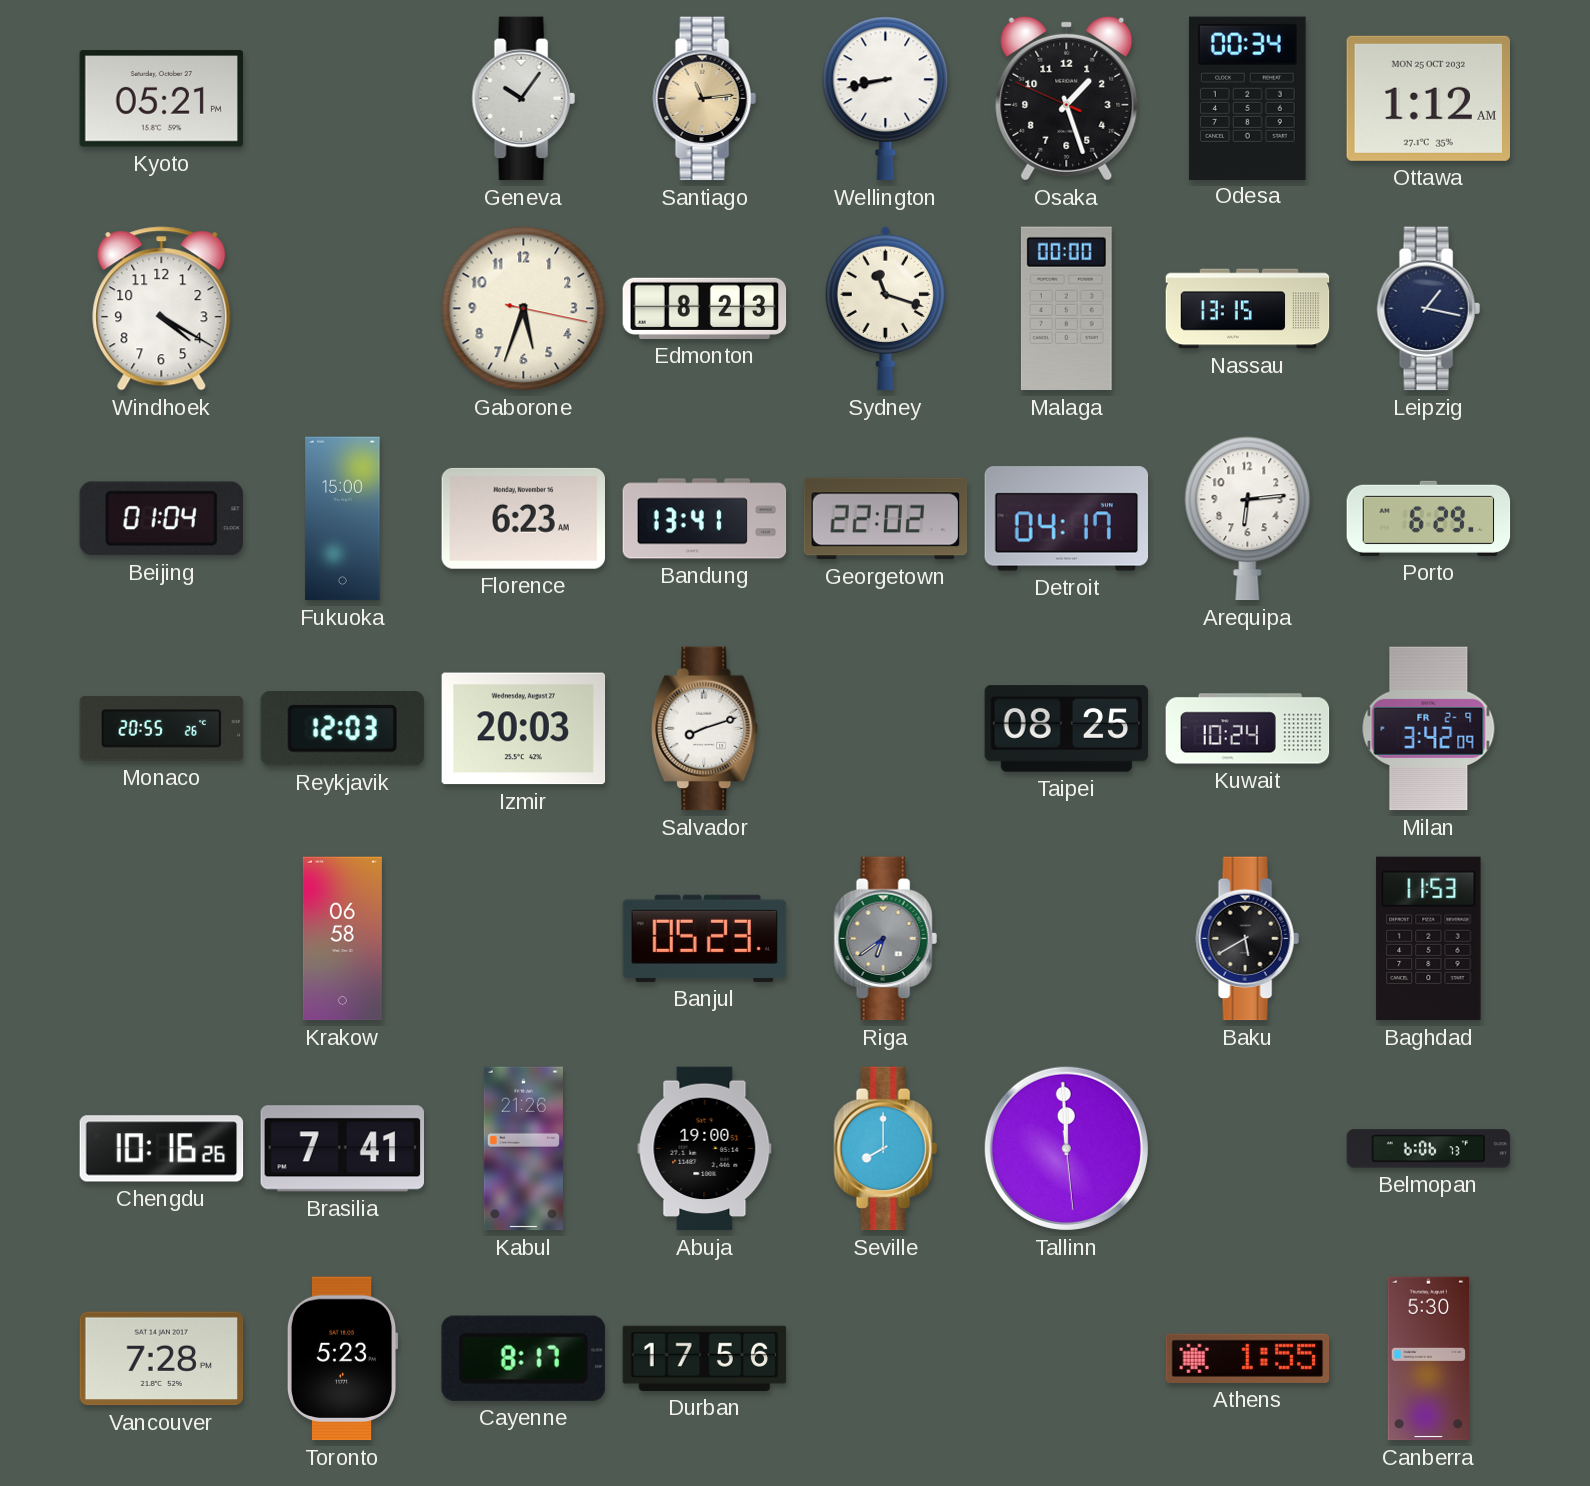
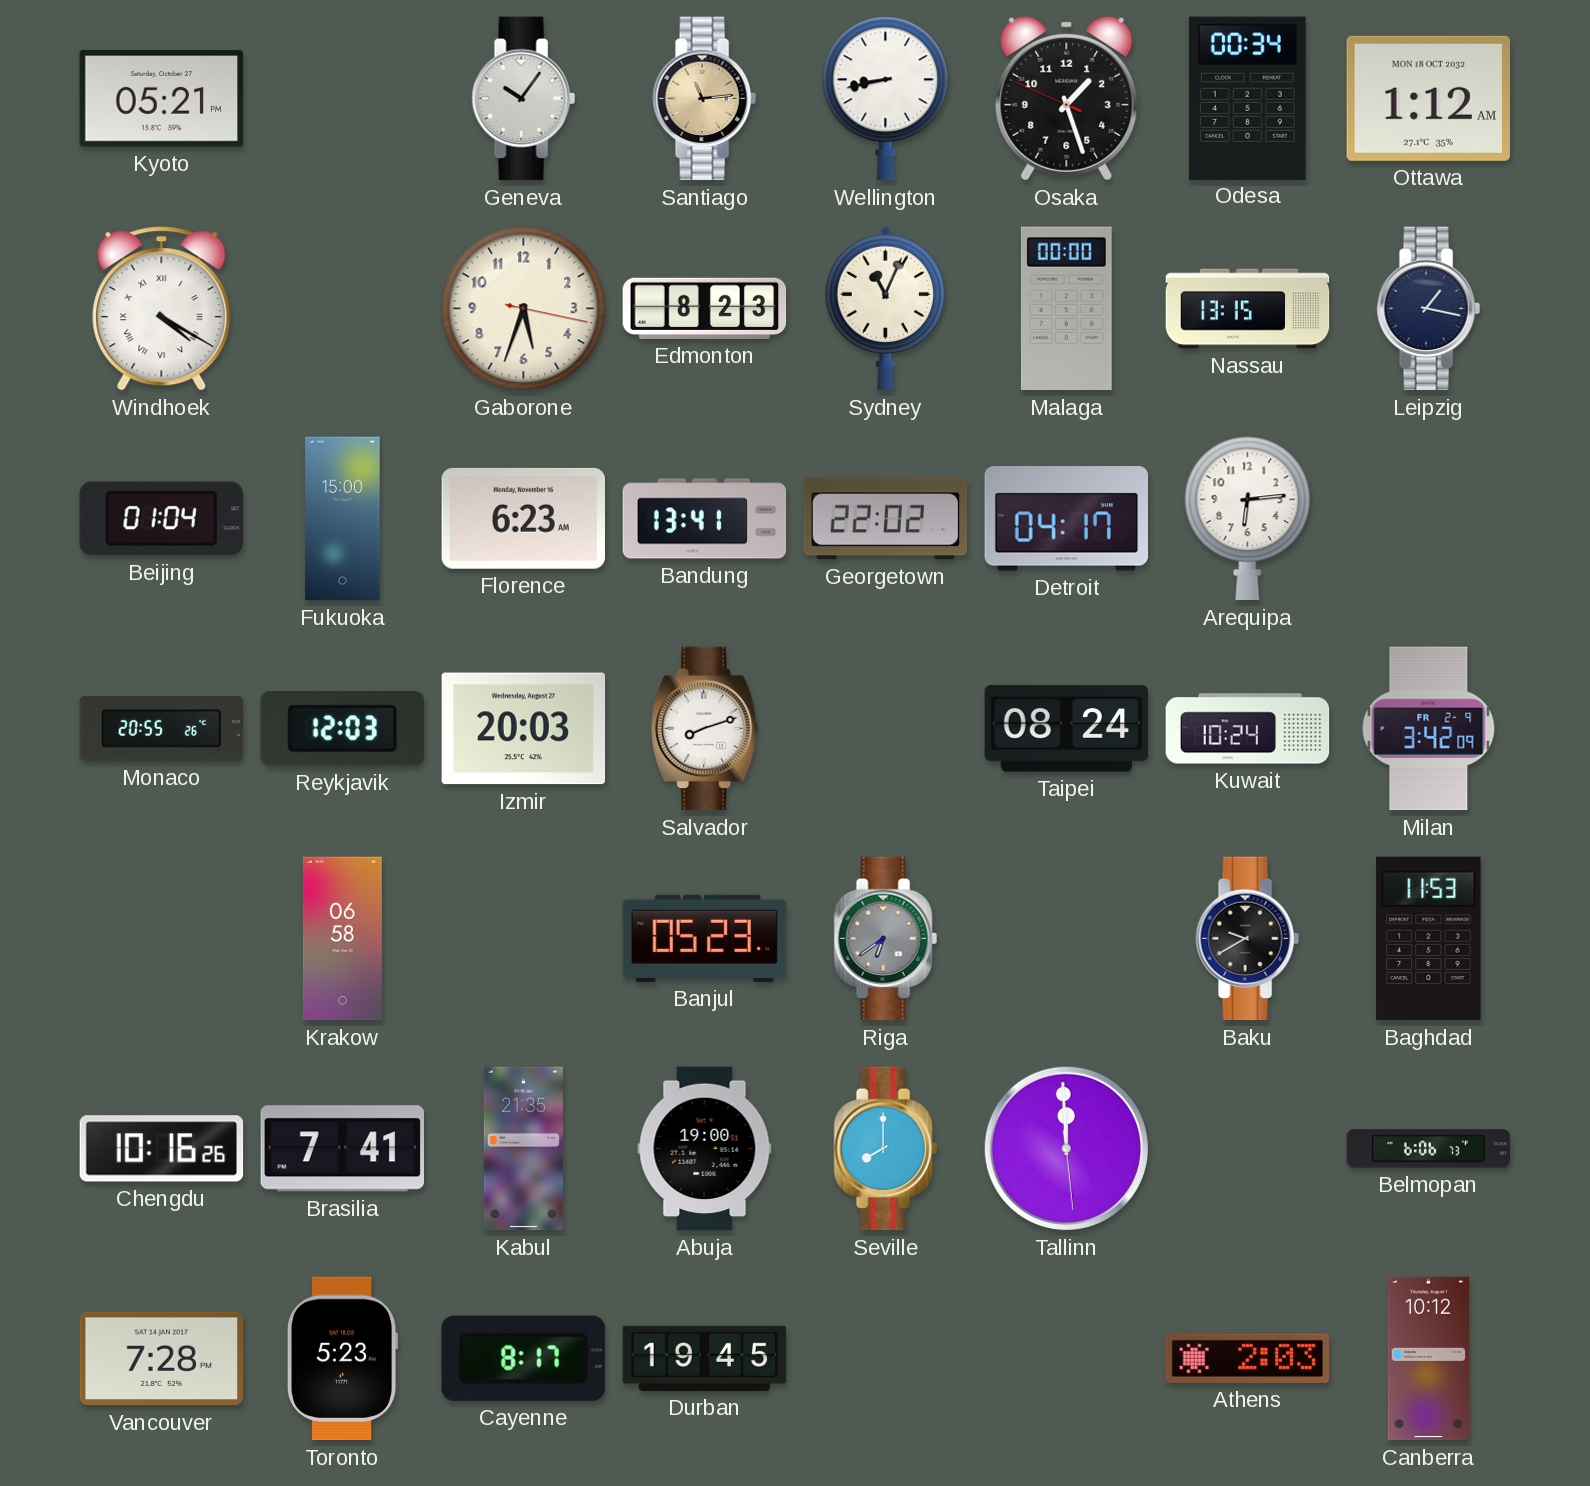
Ottawa date: MON 25 OCT 2032 -> MON 18 OCT 2032 (1428, 98)
Windhoek numerals: Arabic -> Roman (162, 309)
Sydney: 11:18 -> 11:04 (885, 308)
Porto: 6:29 -> none (1429, 518)
Taipei: 08:25 -> 08:24 (1067, 729)
Baku: 5:40 -> 9:40 (1247, 939)
Kabul: 21:26 -> 21:35 (523, 1149)
Durban: 17:56 -> 19:45 (705, 1358)
Athens: 1:55 -> 2:03 (1248, 1358)
Canberra: 5:30 -> 10:12 (1429, 1359)
